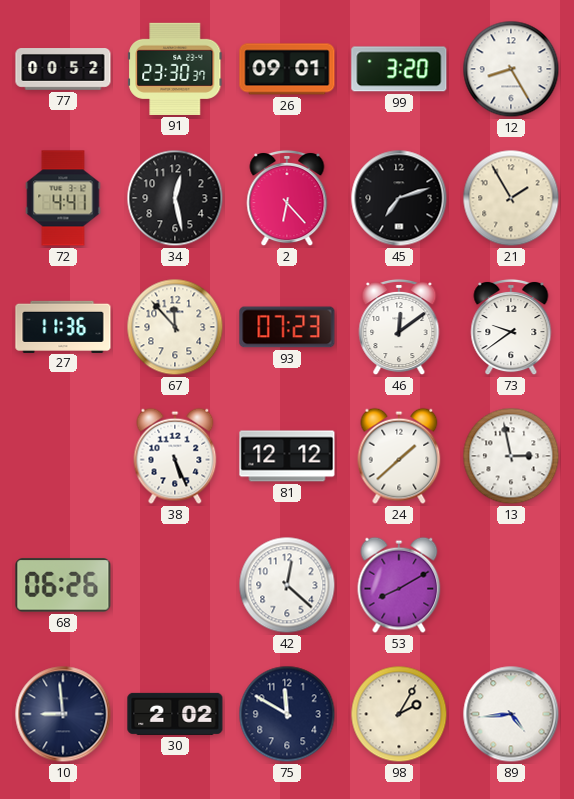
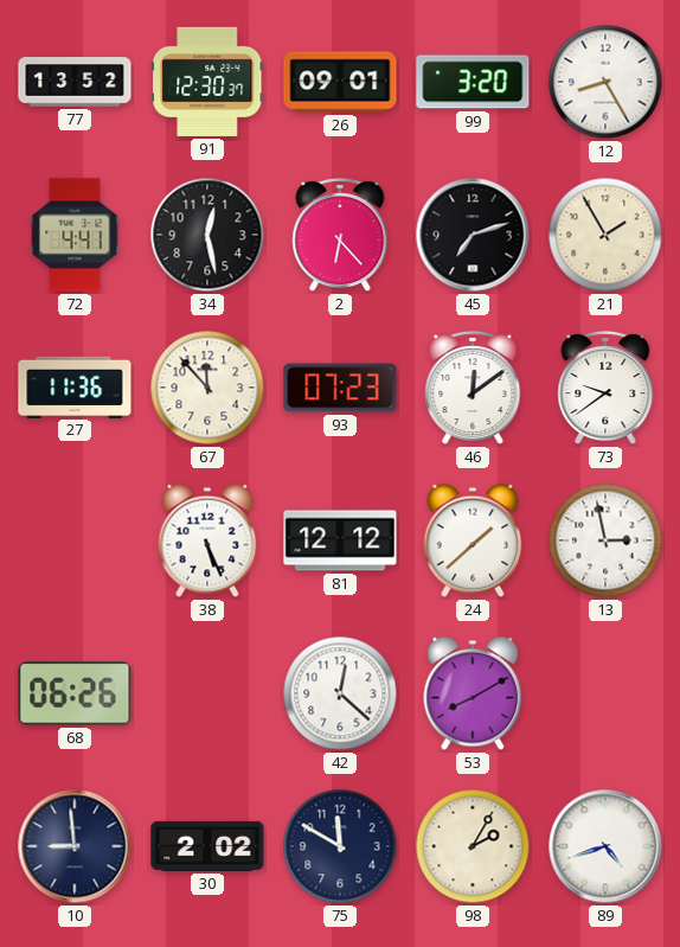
77: 00:52 -> 13:52 (75, 82)
91: 23:30 -> 12:30 (207, 82)
89: 4:44 -> 4:42 (605, 846)
